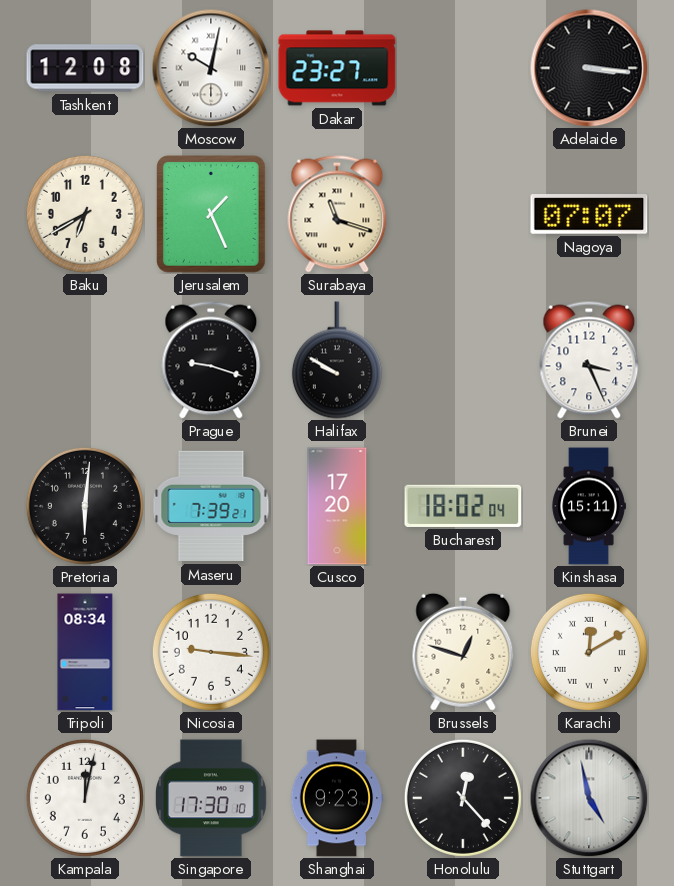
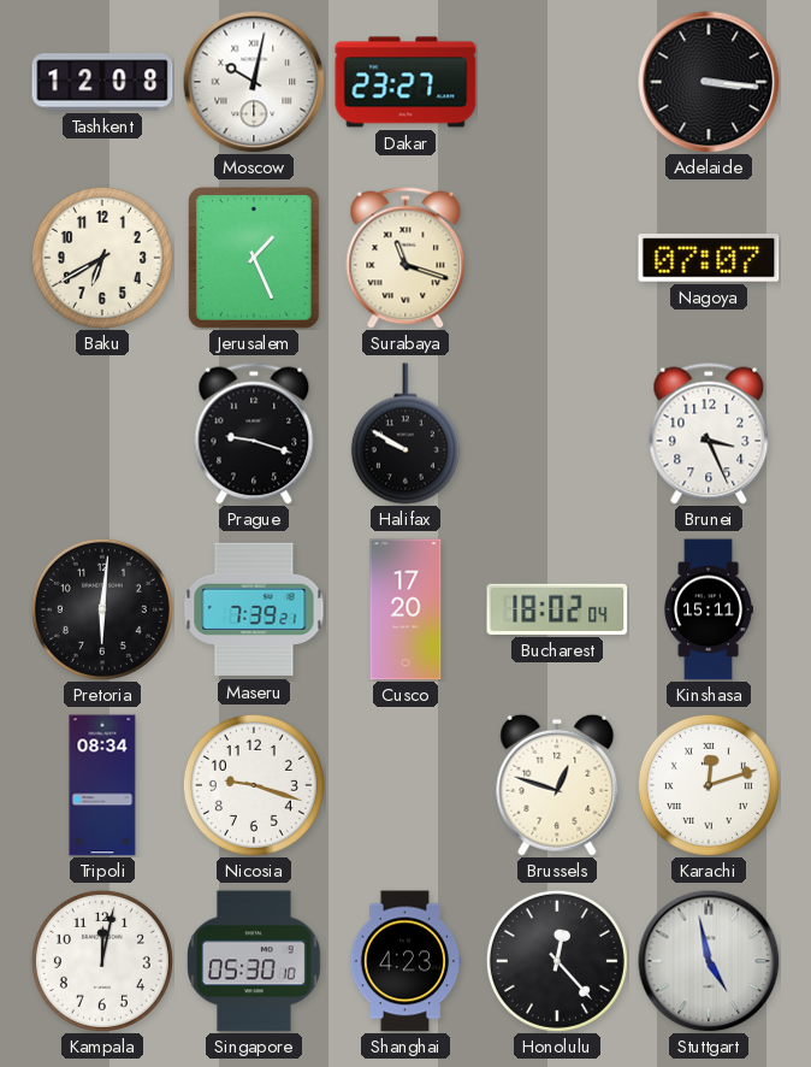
Nicosia: 9:16 -> 9:18 (254, 785)
Karachi: 12:10 -> 12:12 (709, 785)
Singapore: 17:30 -> 05:30 (255, 961)
Shanghai: 9:23 -> 4:23 (405, 961)
